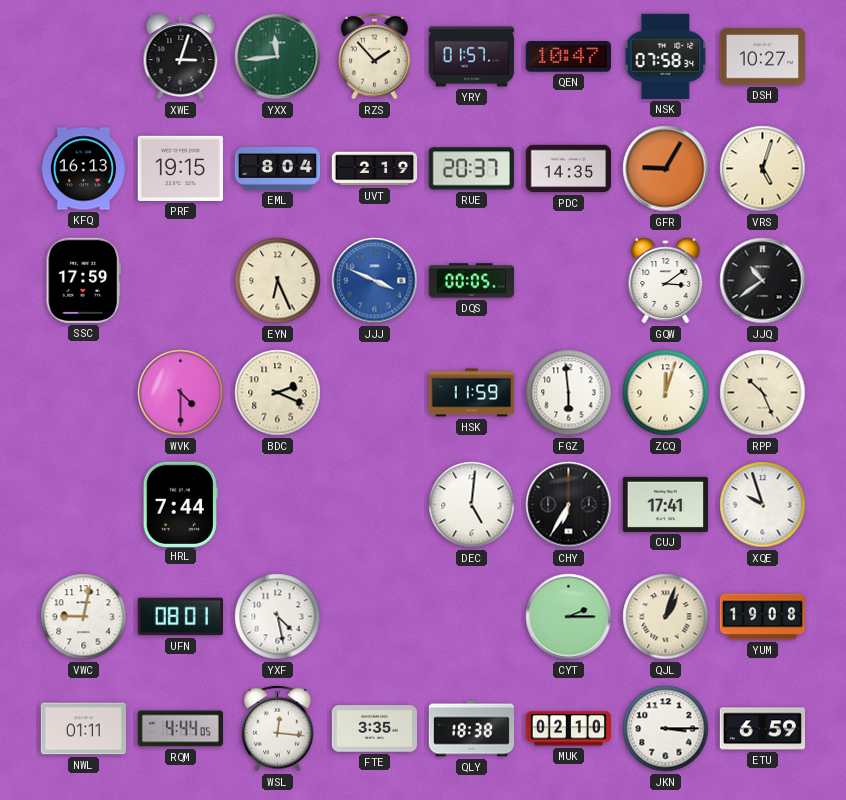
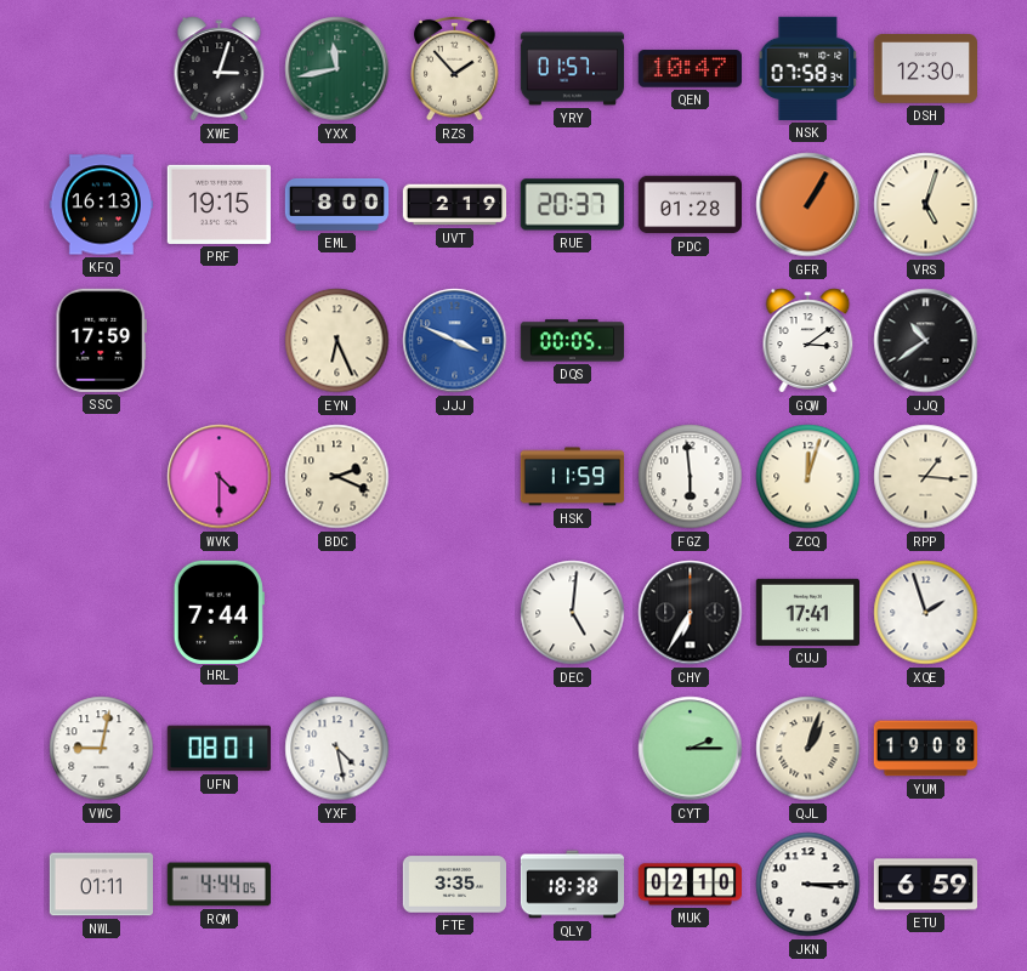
YXX: 11:44 -> 11:43 (337, 69)
DSH: 10:27 -> 12:30 (925, 69)
EML: 8:04 -> 8:00 (337, 205)
PDC: 14:35 -> 01:28 (690, 205)
GFR: 9:05 -> 1:05 (808, 205)
RPP: 10:26 -> 1:16 (926, 477)
XQE: 9:57 -> 1:57 (926, 613)
WSL: 12:16 -> none (278, 728)
